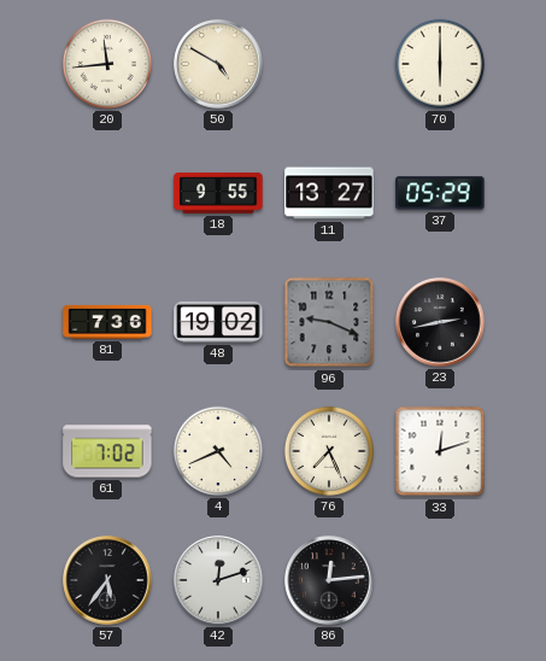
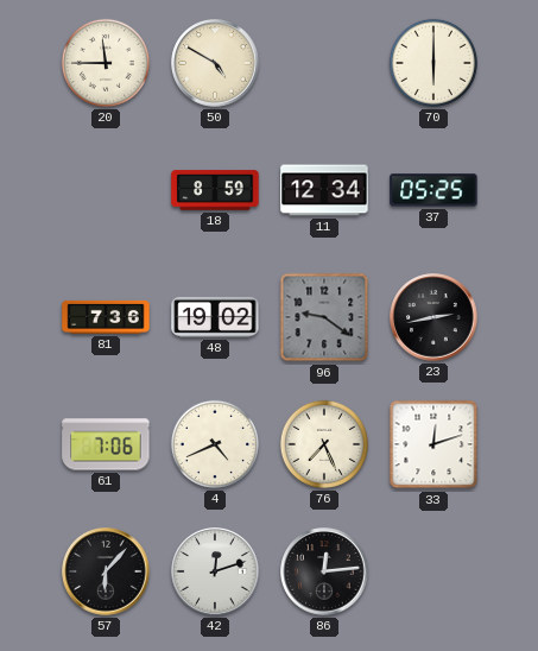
20: 11:44 -> 11:45 (106, 63)
18: 9:55 -> 8:59 (215, 190)
11: 13:27 -> 12:34 (324, 190)
37: 05:29 -> 05:25 (433, 190)
96: 9:19 -> 9:21 (324, 317)
61: 7:02 -> 7:06 (106, 444)
57: 5:36 -> 6:07 (106, 571)
